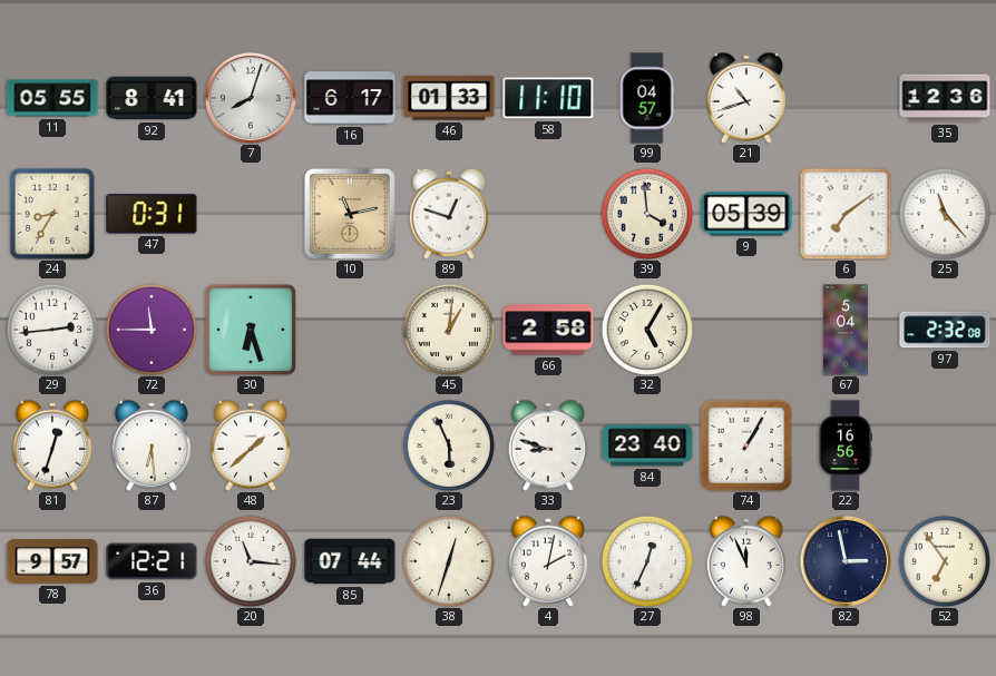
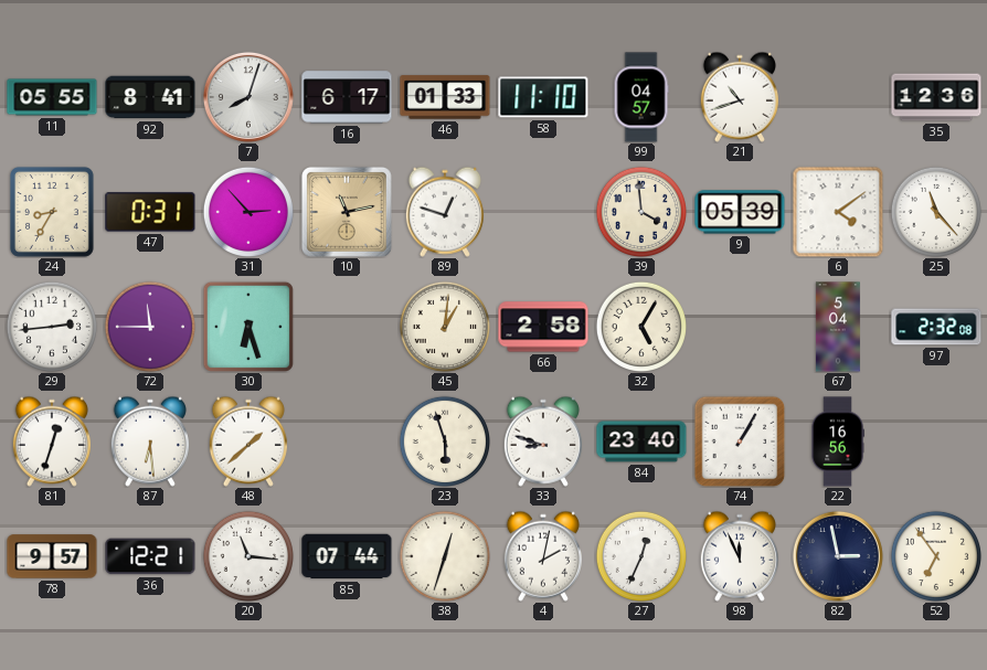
31: none -> 2:53 (247, 211)
6: 7:09 -> 4:09 (838, 212)
23: 5:56 -> 5:57 (444, 440)
